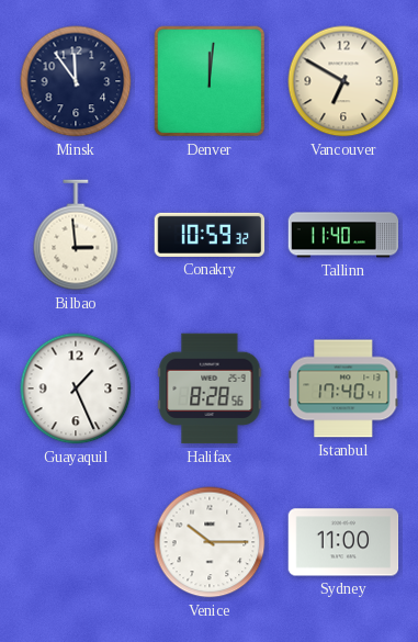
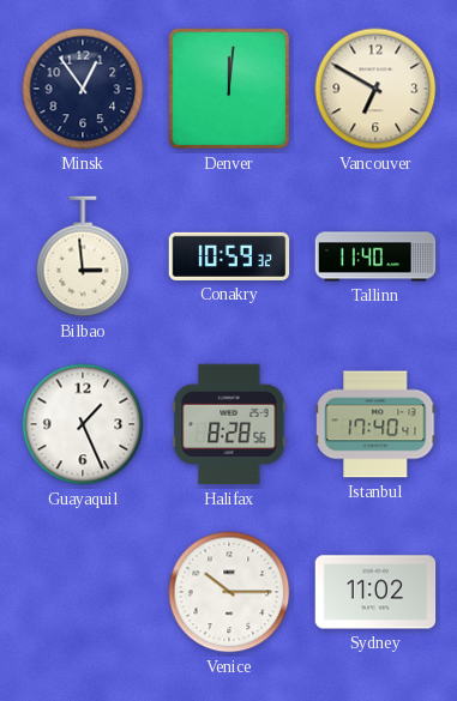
Minsk: 11:54 -> 12:54 (83, 89)
Sydney: 11:00 -> 11:02 (375, 592)
